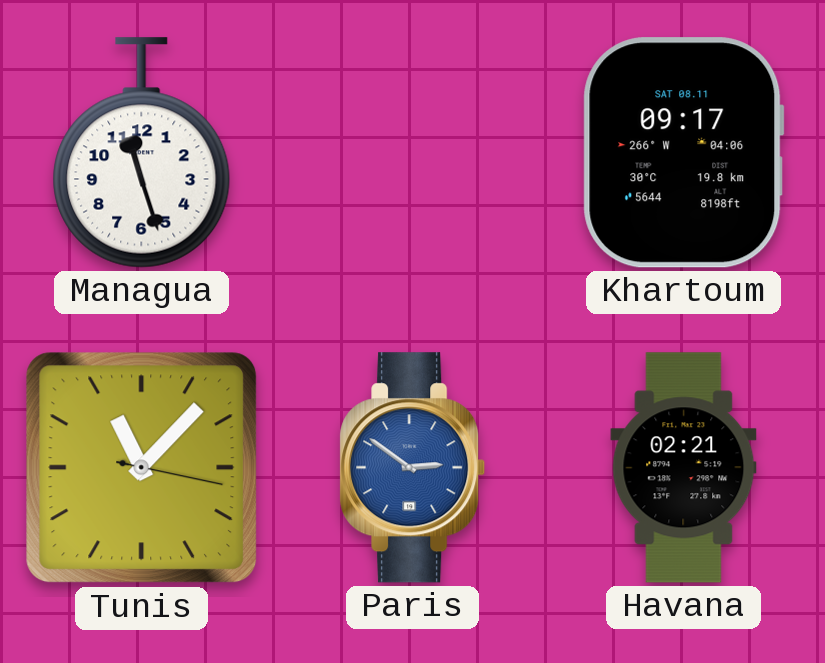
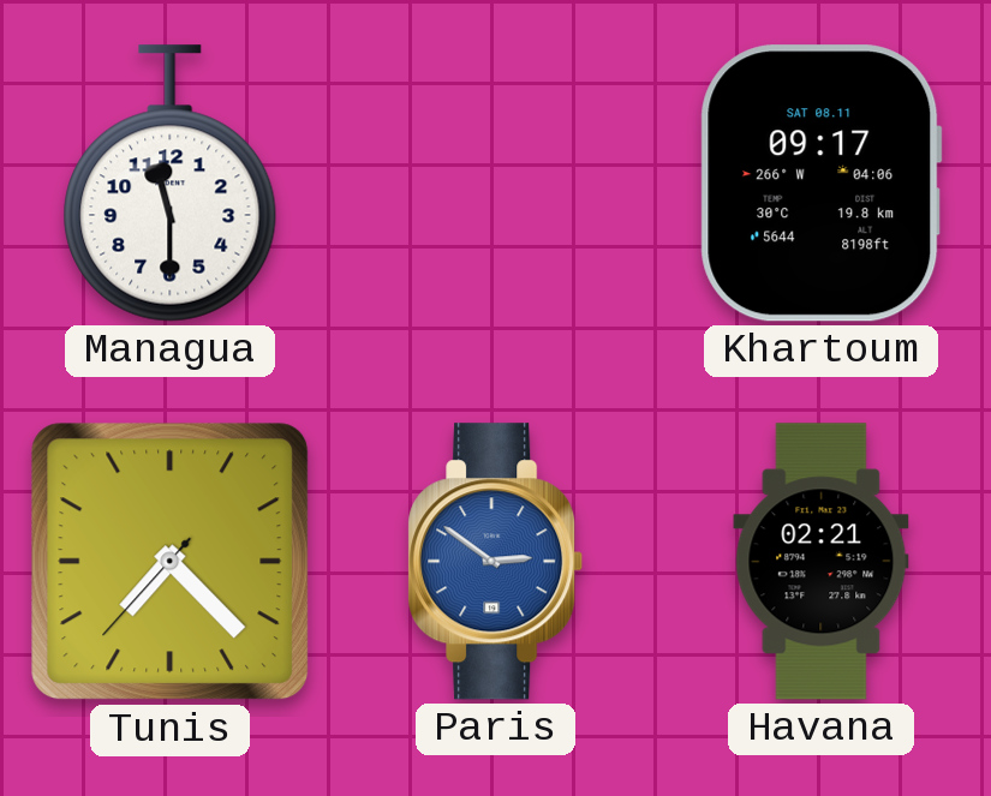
Managua: 11:27 -> 11:30 (171, 184)
Tunis: 11:07 -> 7:22 (171, 562)
